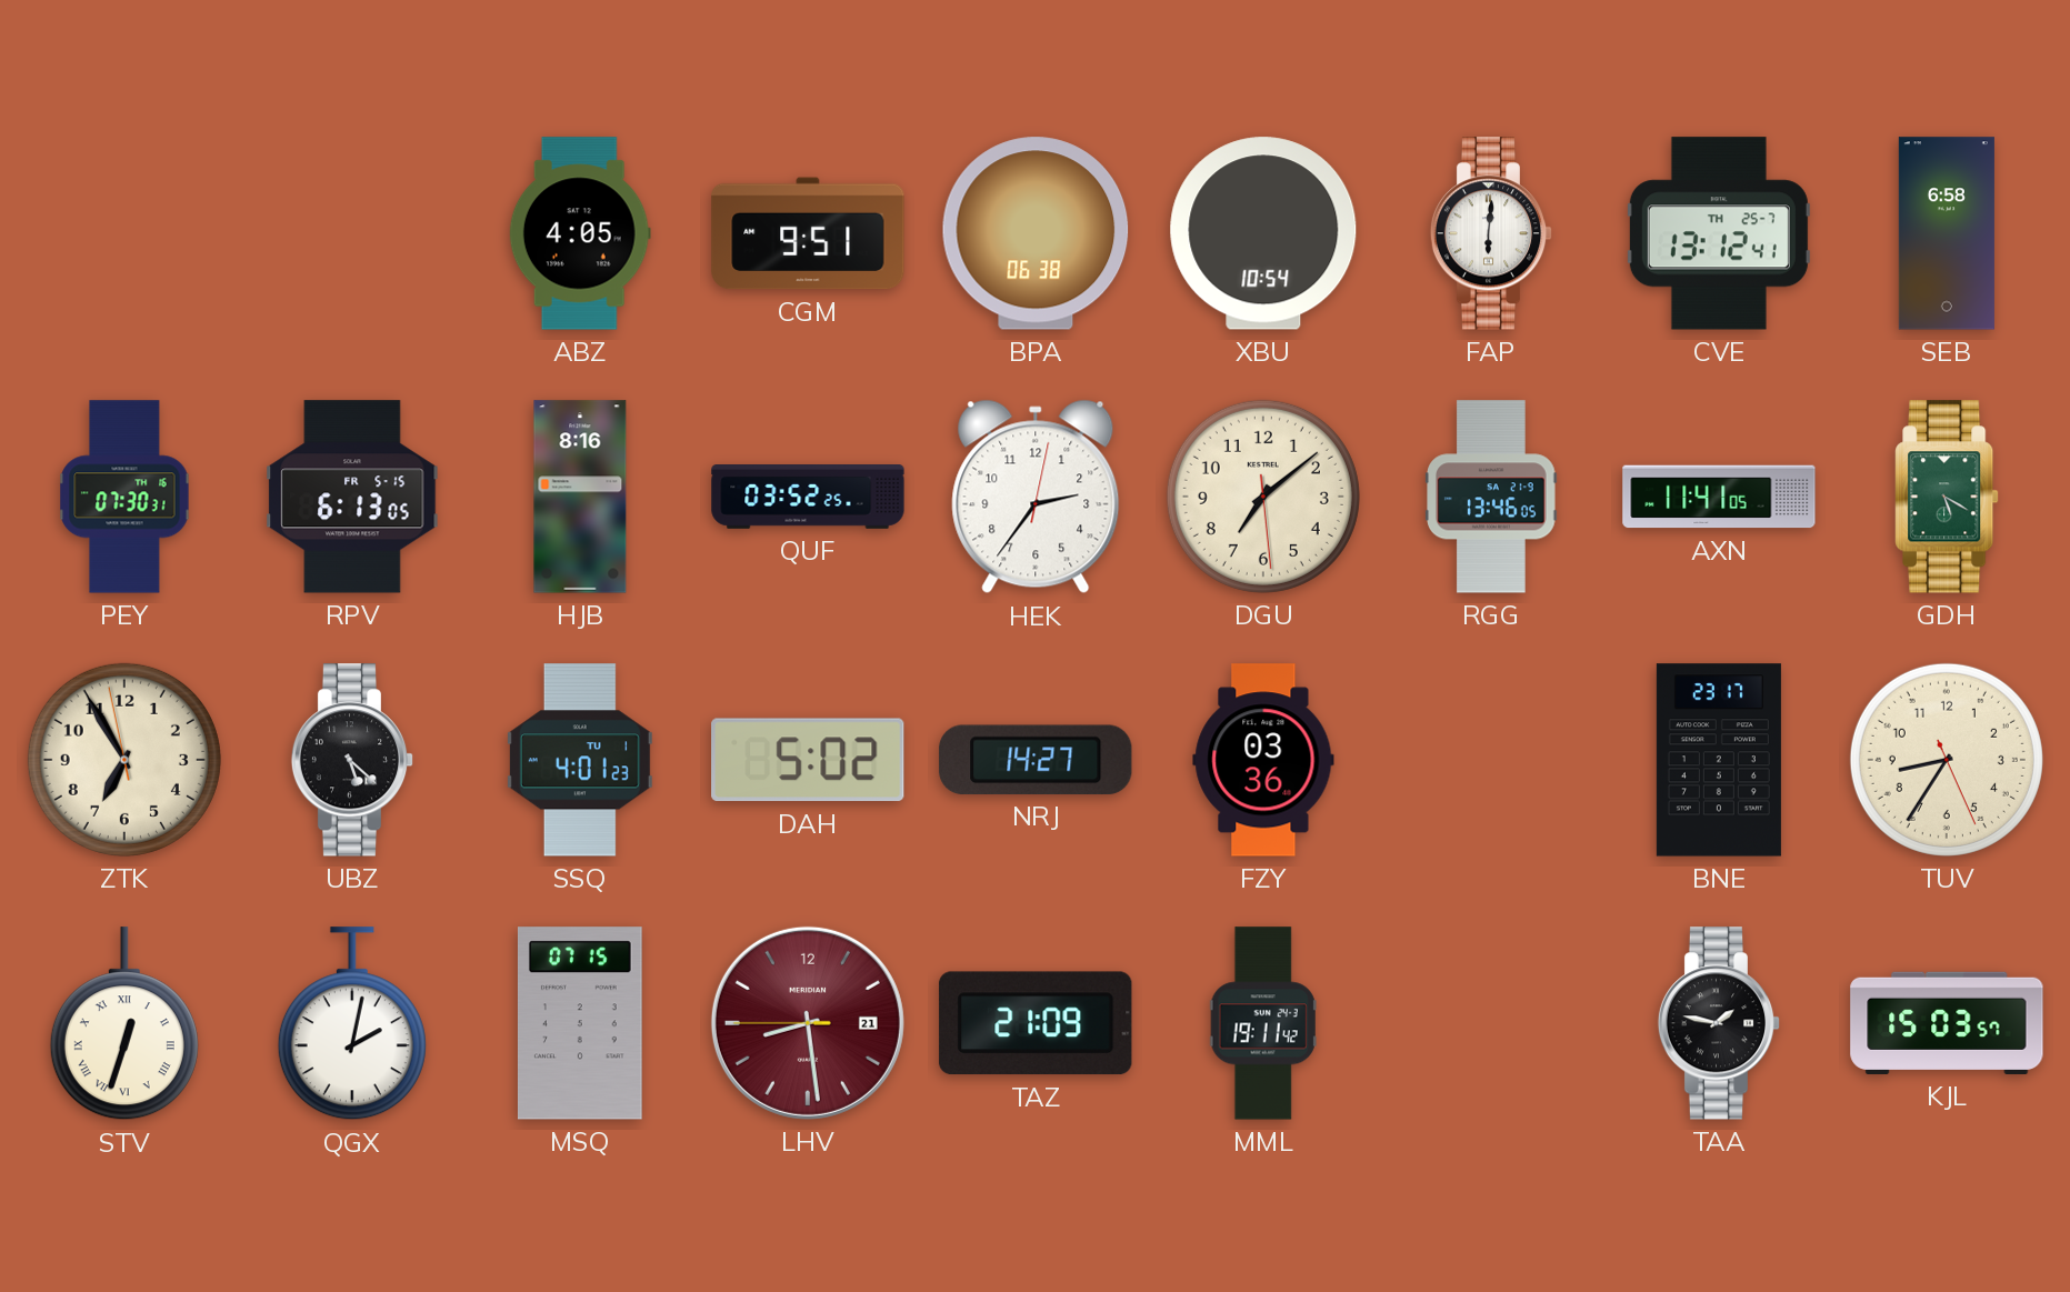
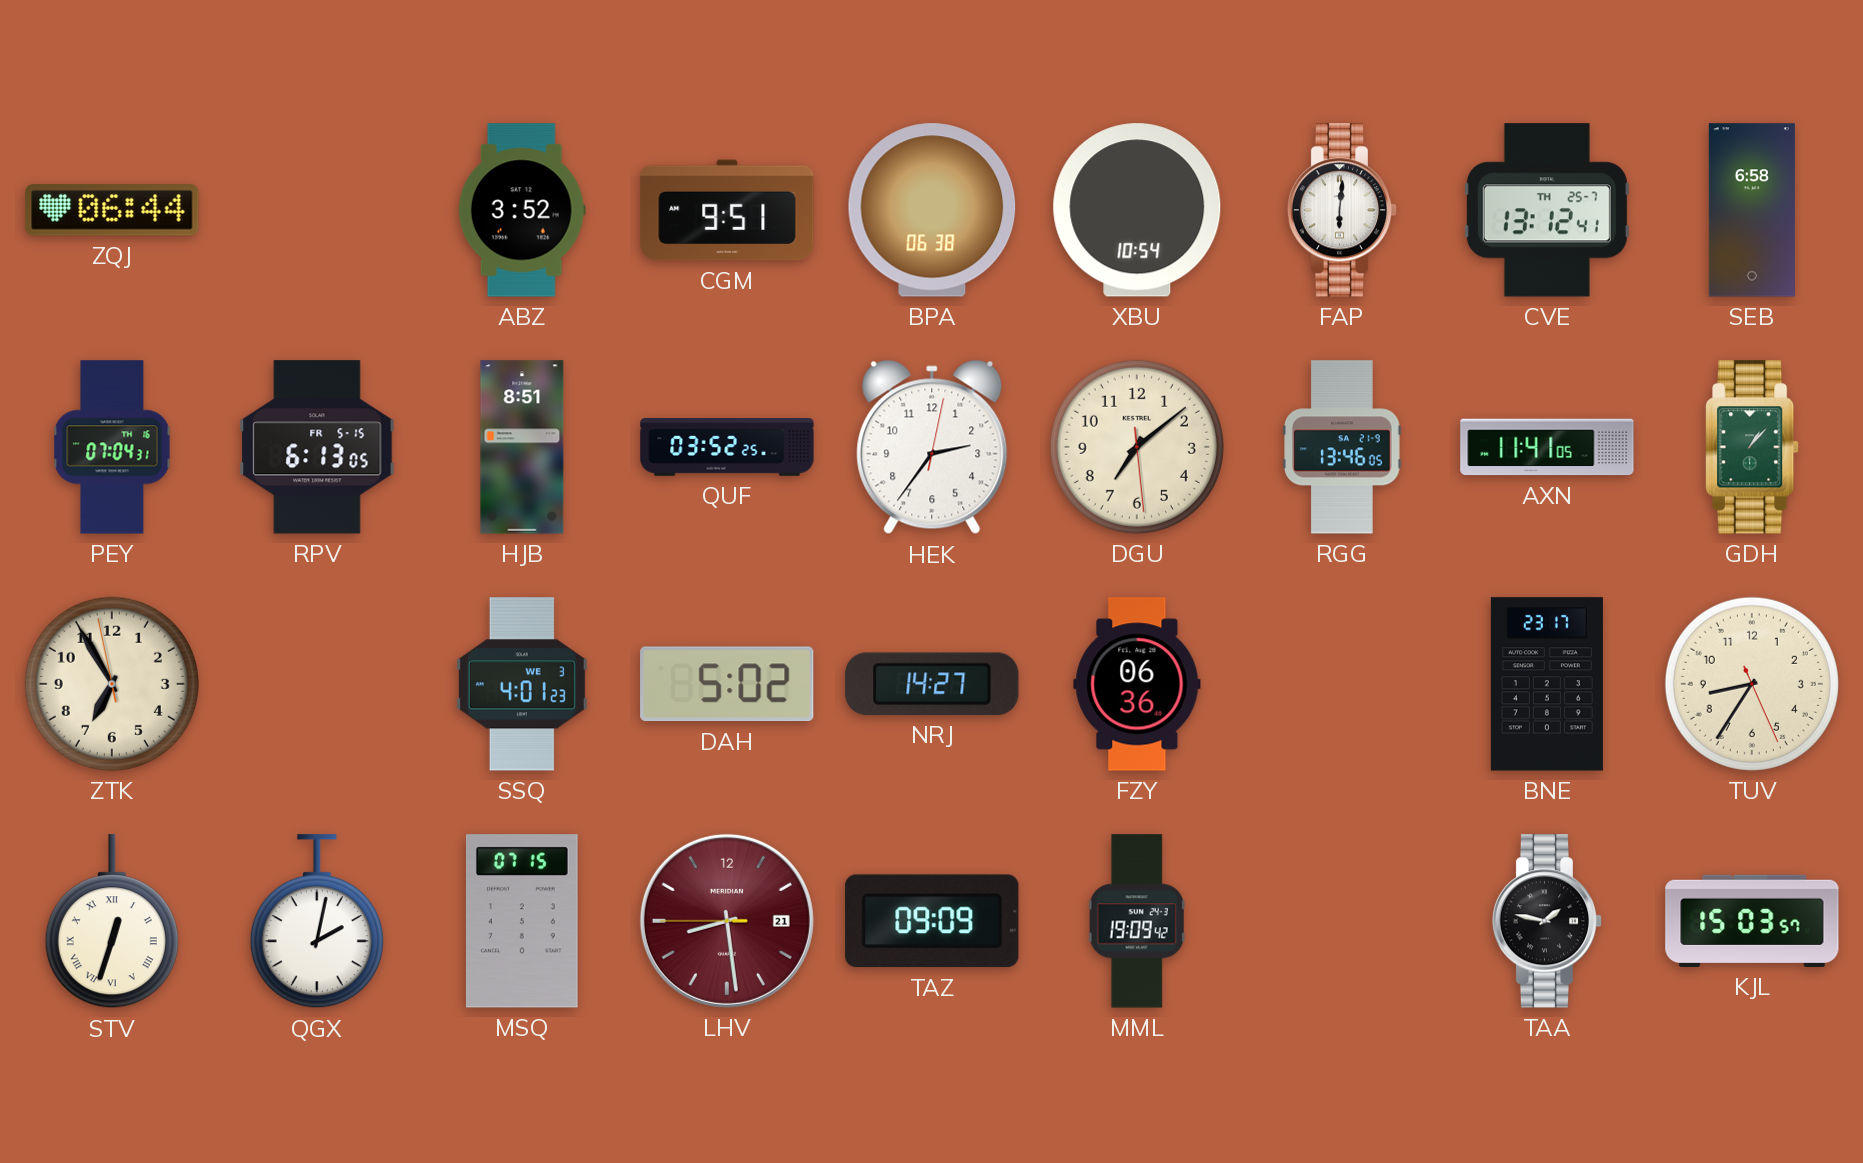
ZQJ: none -> 06:44 (112, 210)
ABZ: 4:05 -> 3:52 (522, 210)
PEY: 07:30 -> 07:04 (112, 447)
HJB: 8:16 -> 8:51 (522, 447)
GDH: 5:20 -> 1:07 (1752, 447)
UBZ: 5:22 -> none (352, 760)
SSQ date: TU 1 -> WE 3 (522, 684)
FZY: 03:36 -> 06:36 (1137, 684)
TAZ: 21:09 -> 09:09 (932, 921)
MML: 19:11 -> 19:09 (1137, 921)
